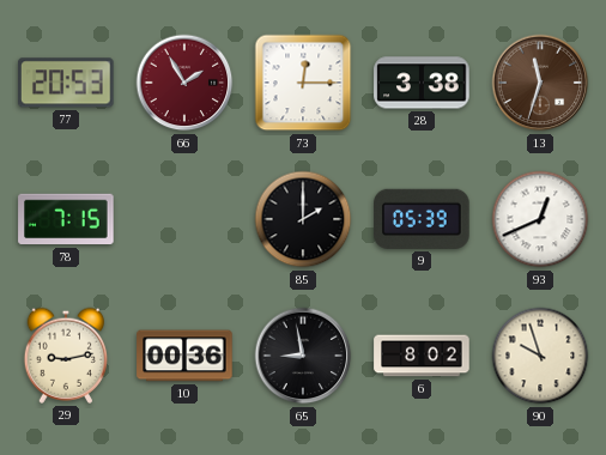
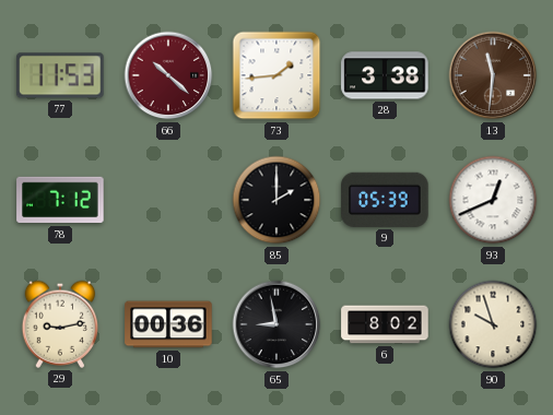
77: 20:53 -> 11:53 (61, 75)
66: 1:55 -> 10:22 (168, 75)
73: 12:15 -> 1:44 (276, 75)
13: 11:33 -> 11:31 (493, 75)
78: 7:15 -> 7:12 (60, 200)
